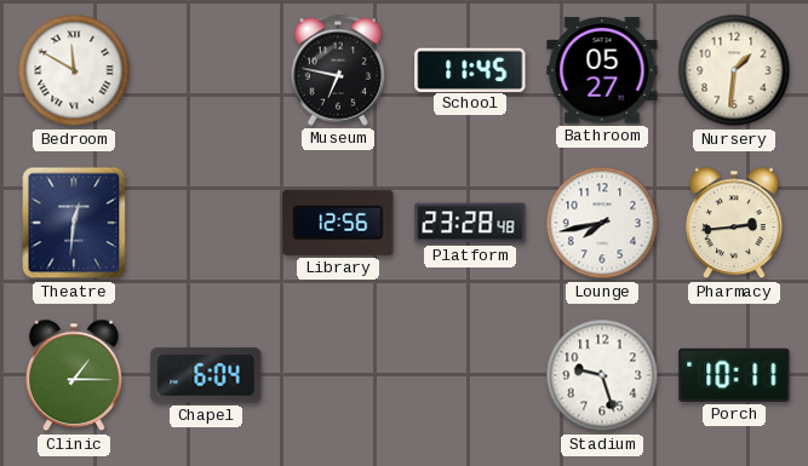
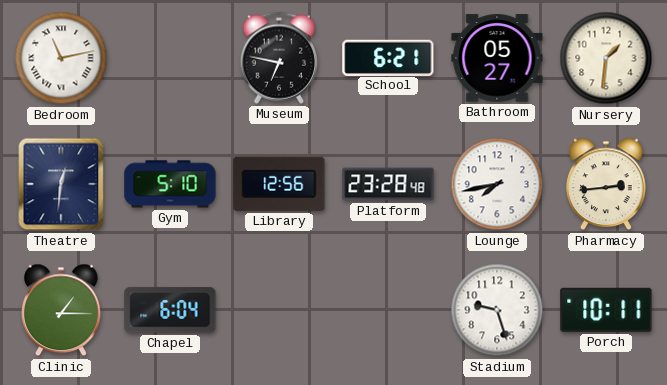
Bedroom: 11:50 -> 11:13 (61, 58)
School: 11:45 -> 6:21 (388, 57)
Gym: none -> 5:10 (170, 184)
